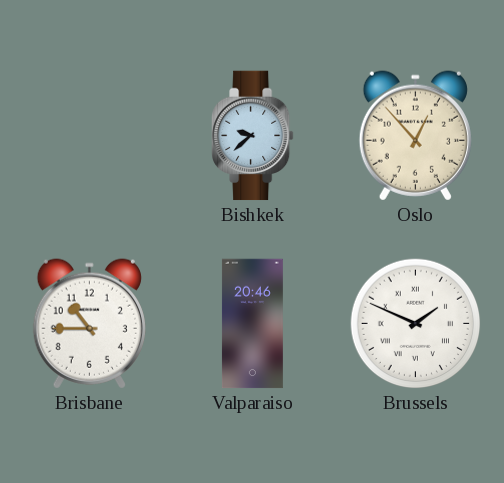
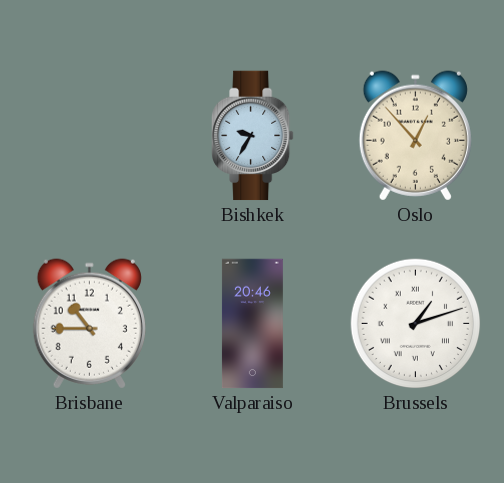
Bishkek: 9:38 -> 9:35 (253, 136)
Brussels: 1:49 -> 1:12 (416, 324)
